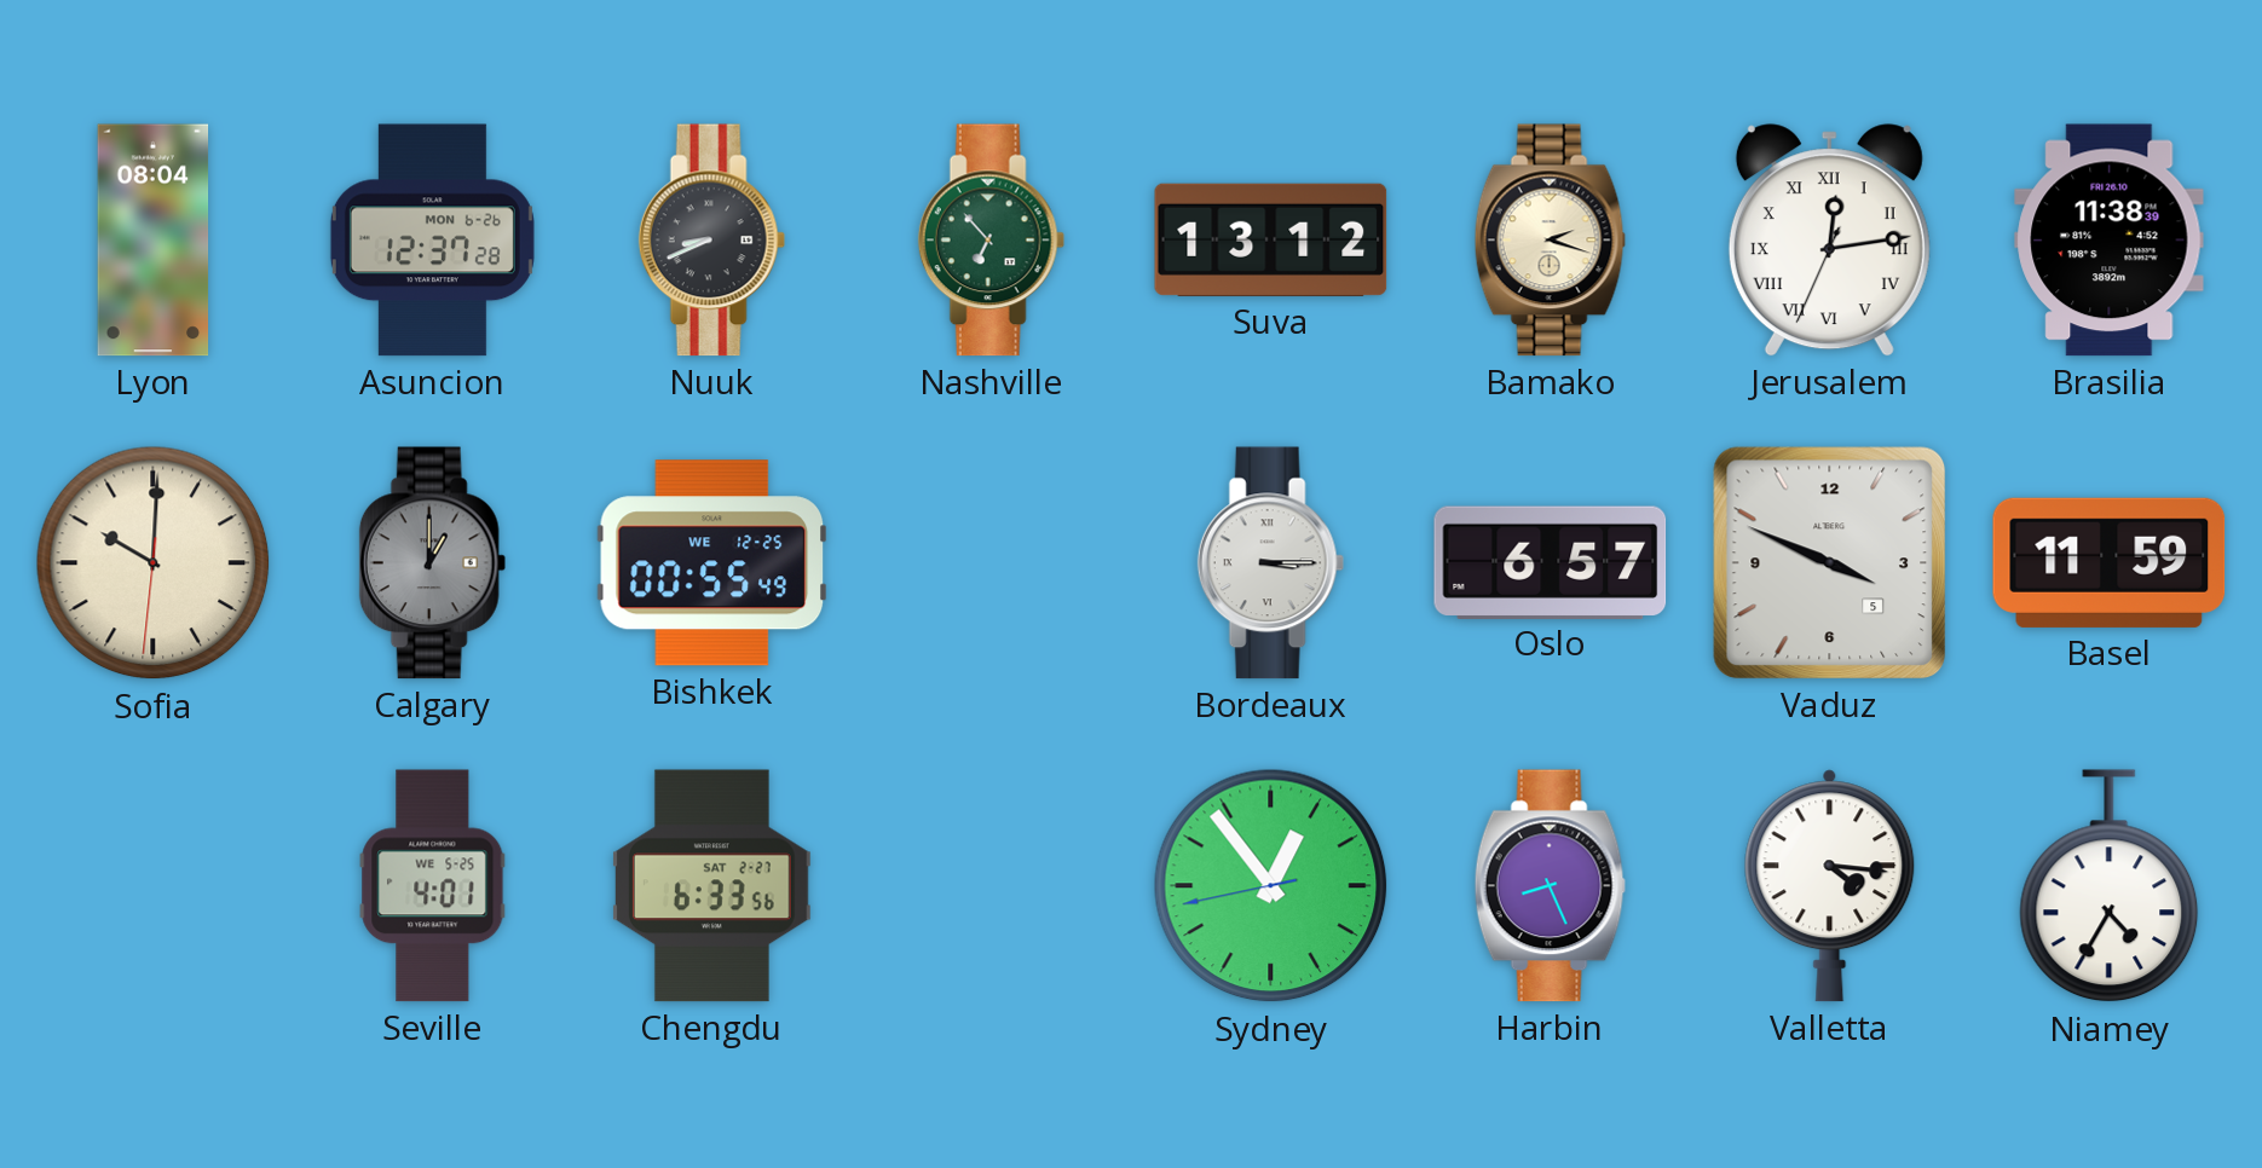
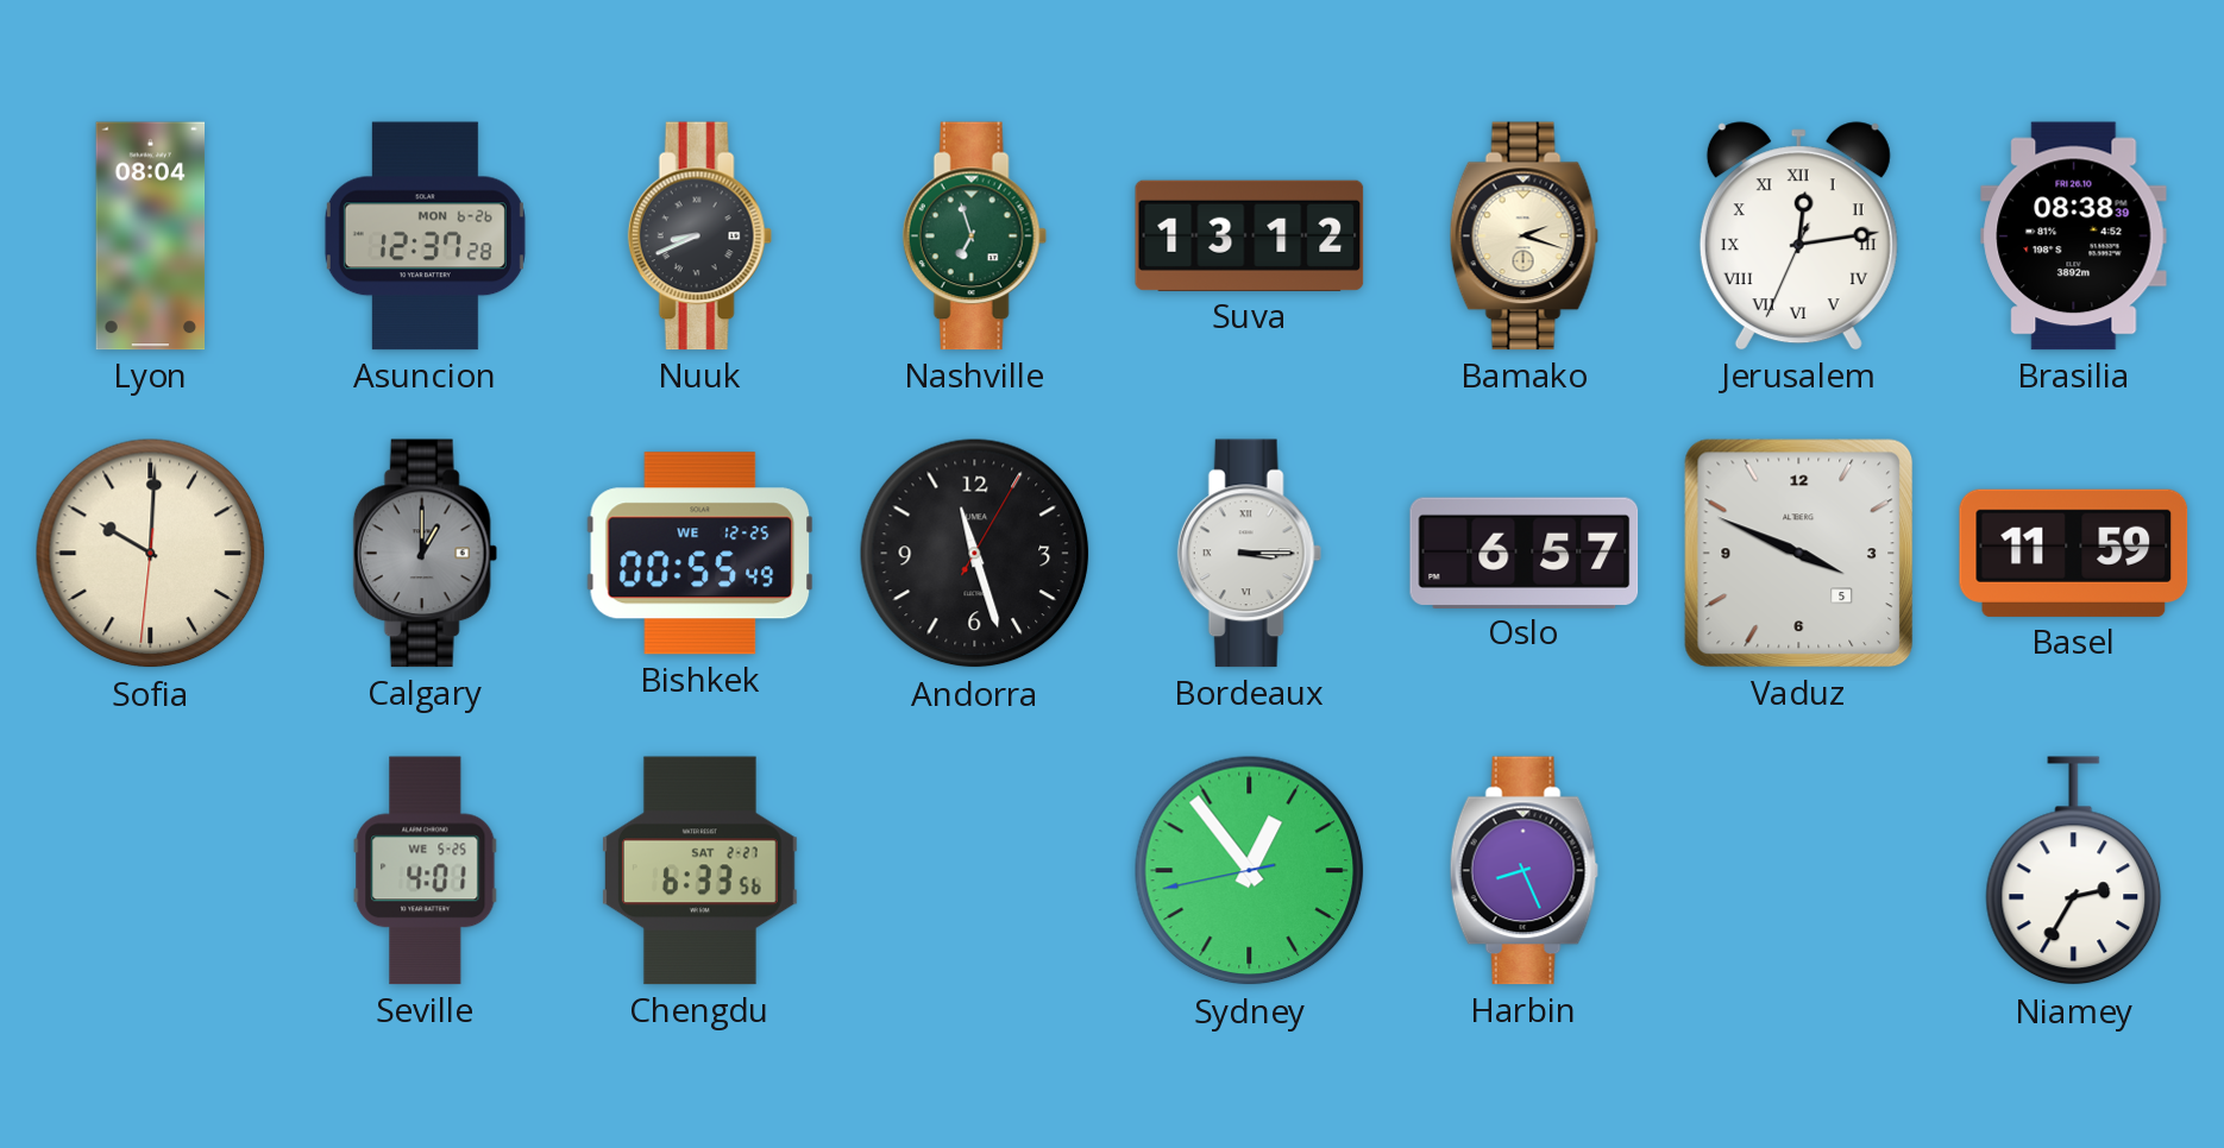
Nashville: 6:53 -> 6:57 (974, 236)
Brasilia: 11:38 -> 08:38 (2074, 236)
Andorra: none -> 11:27 (975, 554)
Valletta: 4:16 -> none (1830, 886)
Niamey: 4:35 -> 2:35 (2074, 871)
